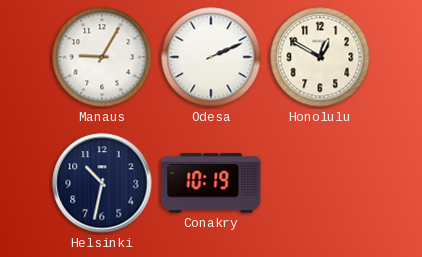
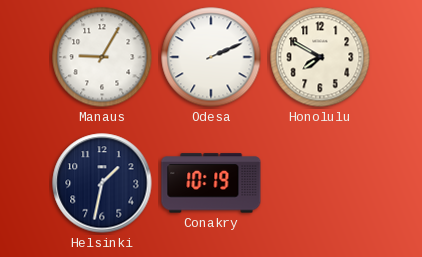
Honolulu: 12:50 -> 7:50 (320, 57)
Helsinki: 10:32 -> 1:32 (102, 183)
